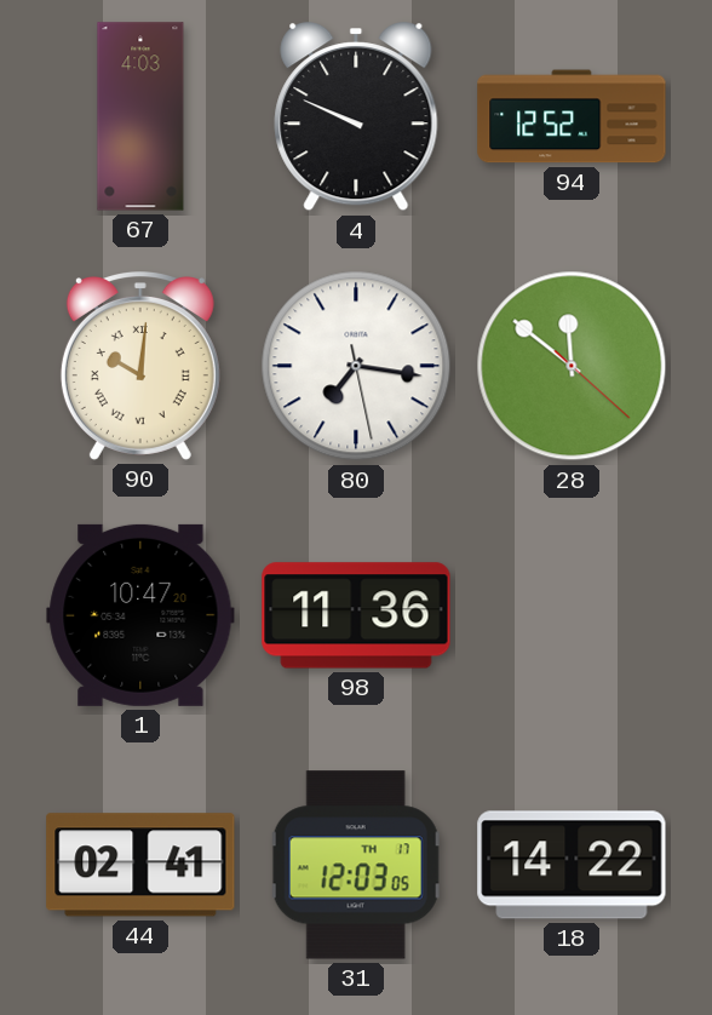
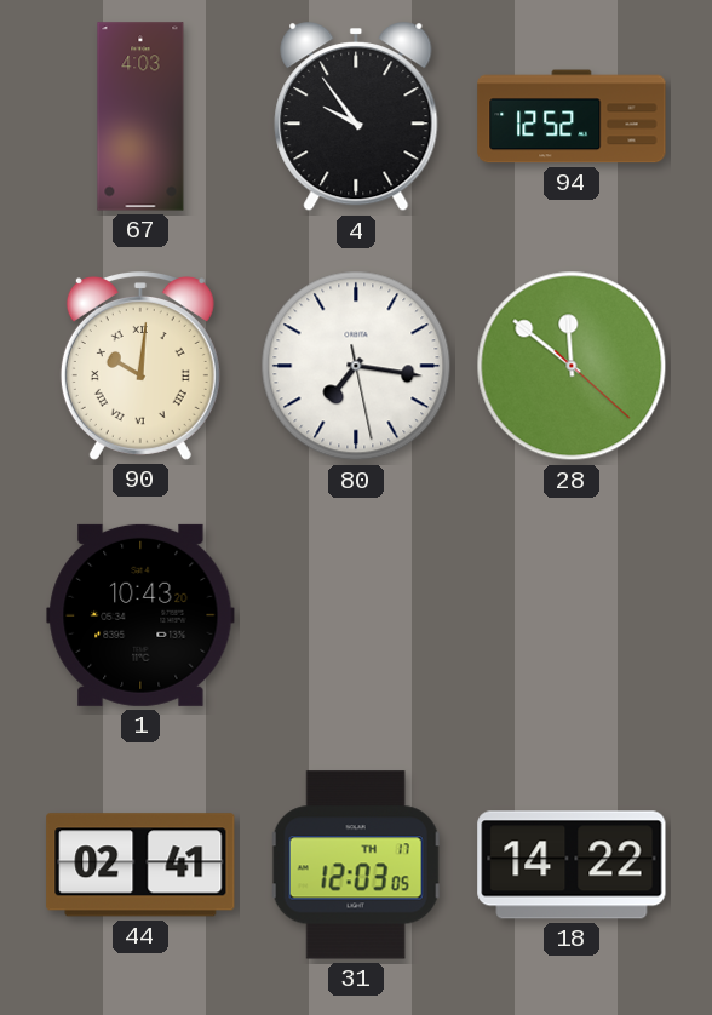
4: 9:49 -> 9:54 (356, 117)
1: 10:47 -> 10:43 (140, 615)
98: 11:36 -> none (356, 615)
